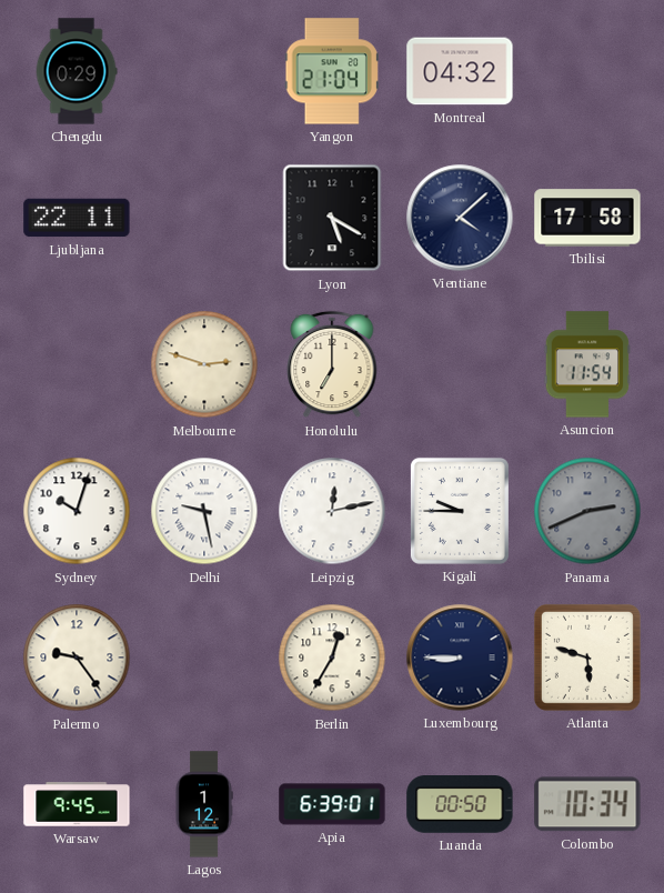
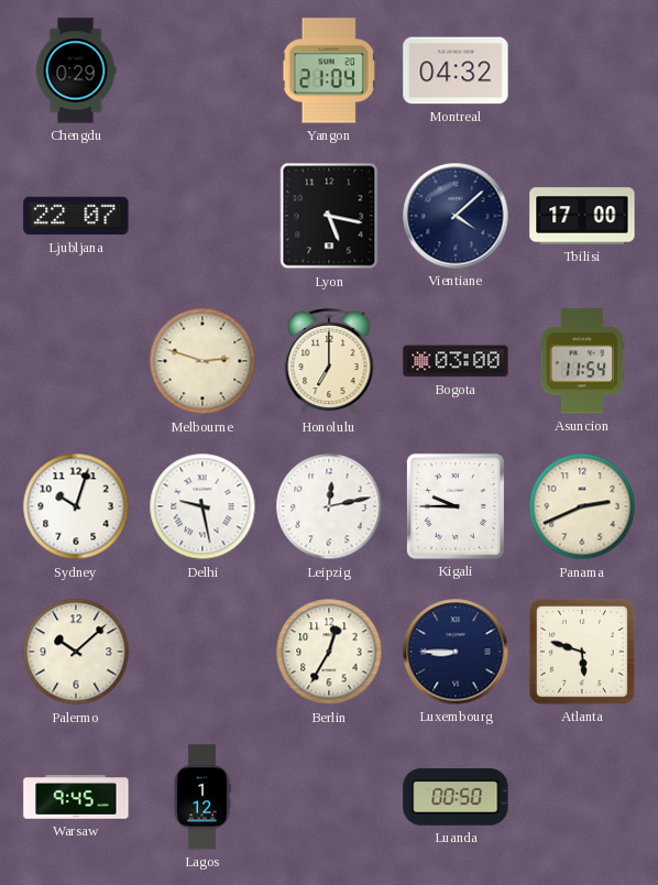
Ljubljana: 22:11 -> 22:07 (76, 216)
Lyon: 5:20 -> 5:17 (329, 216)
Tbilisi: 17:58 -> 17:00 (582, 216)
Bogota: none -> 03:00 (456, 361)
Panama dial: grey -> cream (582, 506)
Palermo: 9:24 -> 10:08 (76, 652)
Apia: 6:39 -> none (332, 804)
Colombo: 10:34 -> none (587, 804)
